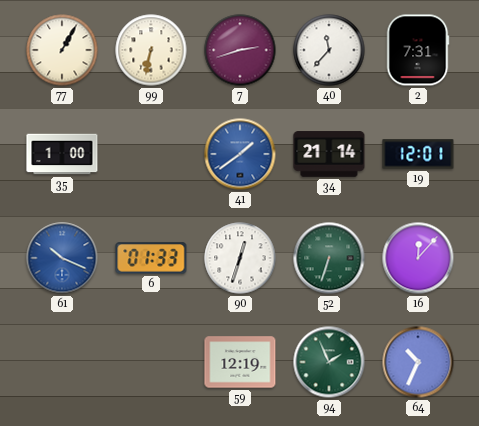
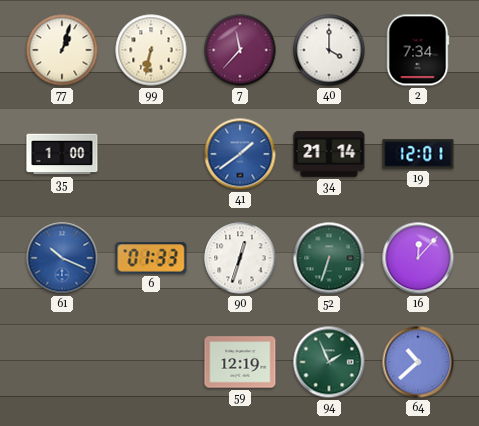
77: 1:05 -> 1:03 (62, 50)
7: 2:42 -> 11:37 (240, 50)
40: 11:37 -> 4:00 (329, 50)
2: 7:31 -> 7:34 (418, 50)
64: 10:34 -> 10:38 (418, 362)
